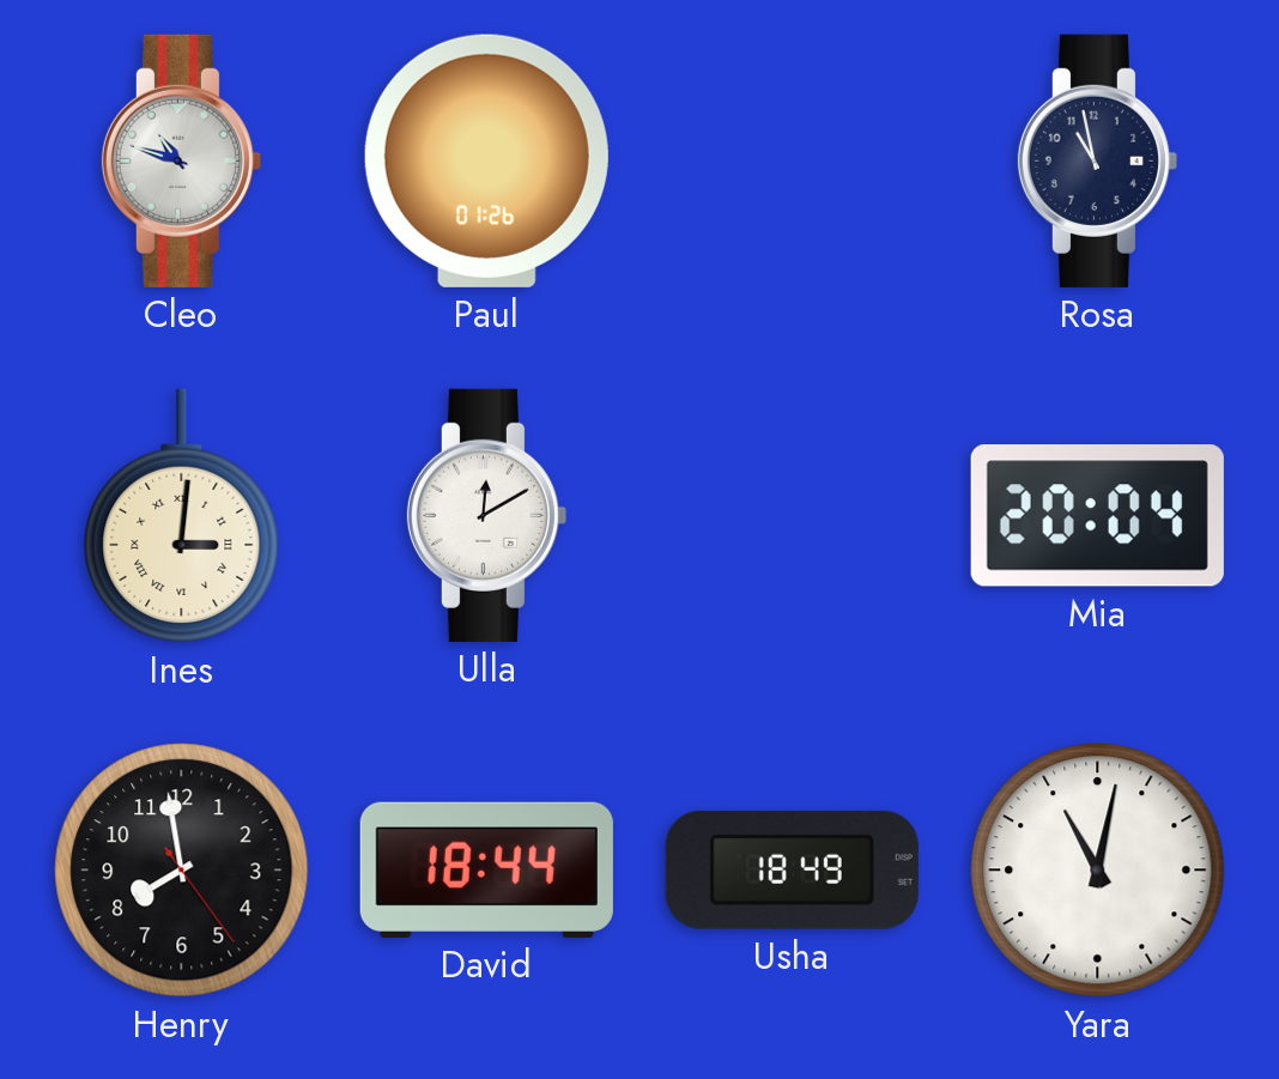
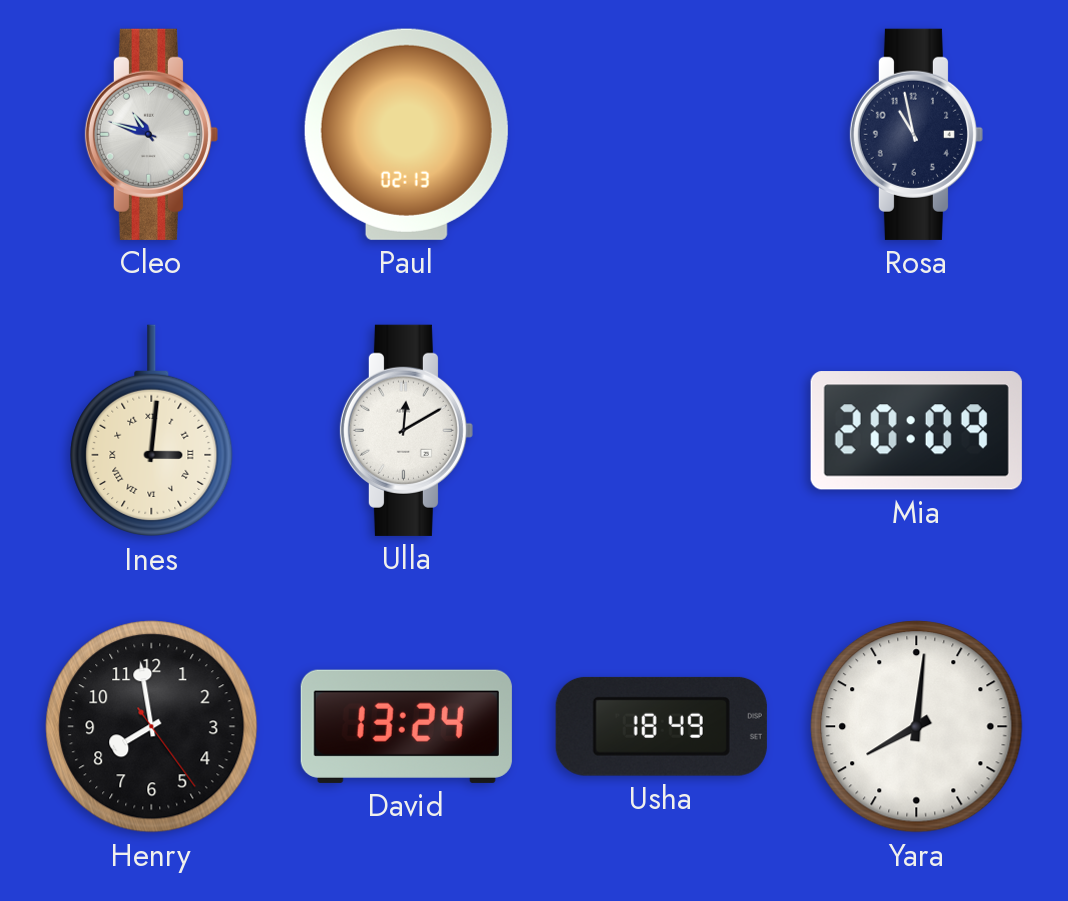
Paul: 01:26 -> 02:13 (406, 134)
Mia: 20:04 -> 20:09 (916, 431)
David: 18:44 -> 13:24 (406, 726)
Yara: 11:02 -> 8:01 (917, 727)
